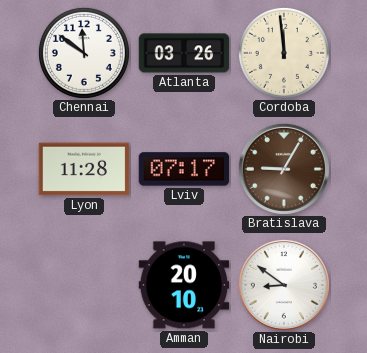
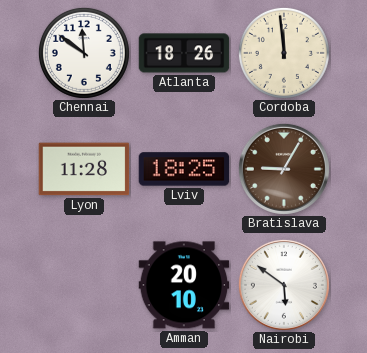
Atlanta: 03:26 -> 18:26 (184, 53)
Lviv: 07:17 -> 18:25 (184, 169)
Nairobi: 8:51 -> 5:51 (284, 285)
